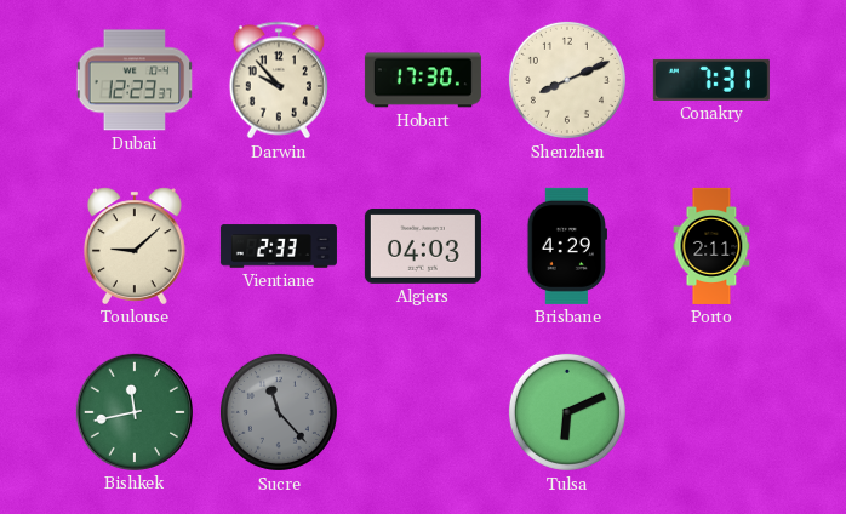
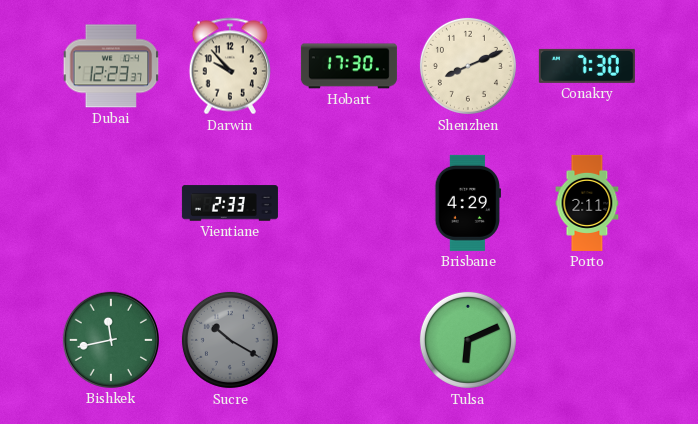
Conakry: 7:31 -> 7:30 (587, 66)
Toulouse: 9:08 -> none (135, 246)
Algiers: 04:03 -> none (423, 247)
Sucre: 11:23 -> 10:20 (230, 340)
